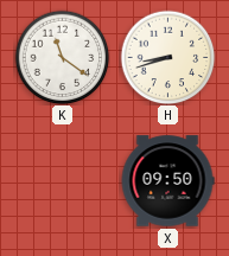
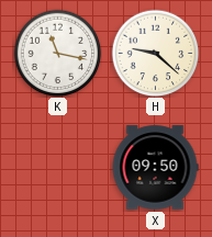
K: 11:21 -> 11:17 (57, 53)
H: 8:42 -> 9:22 (155, 53)
